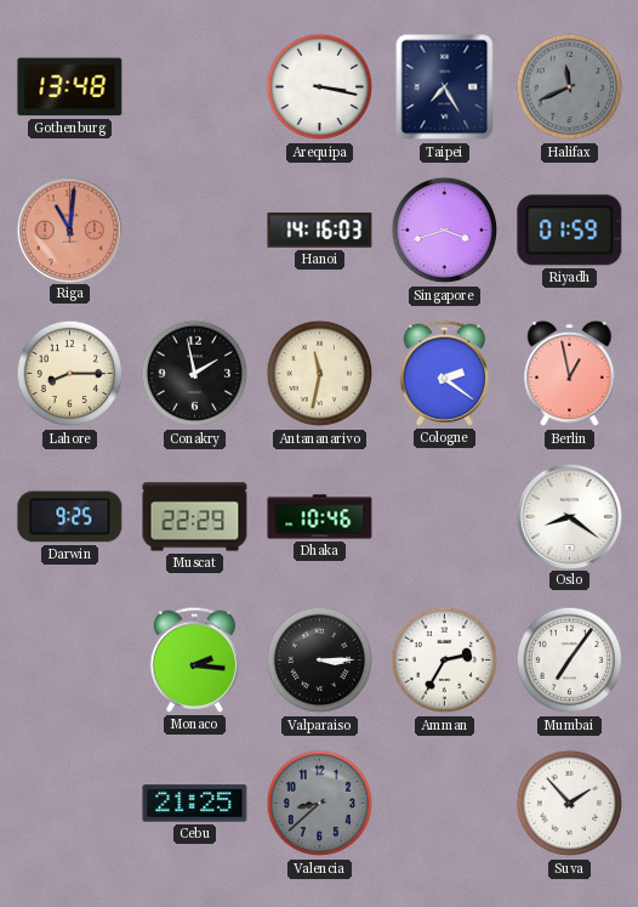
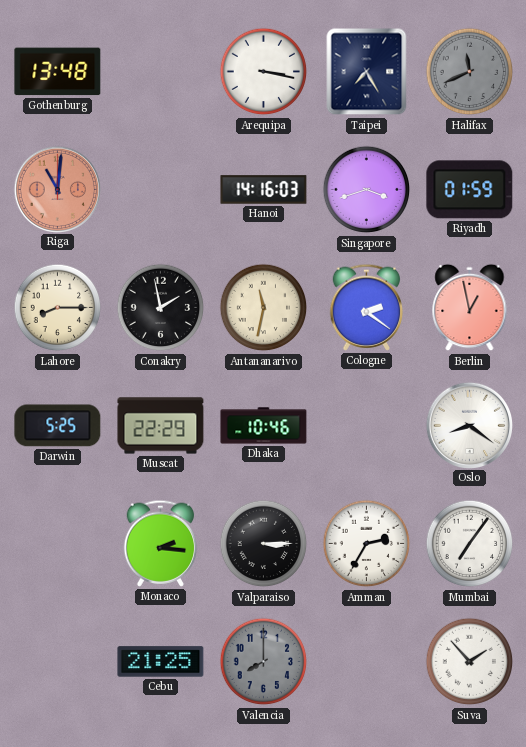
Darwin: 9:25 -> 5:25 (58, 426)
Valencia: 8:38 -> 8:00 (264, 662)
